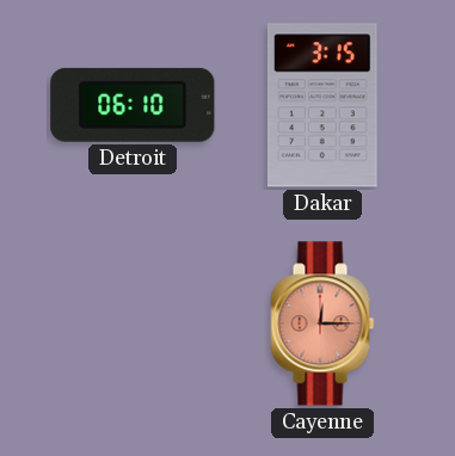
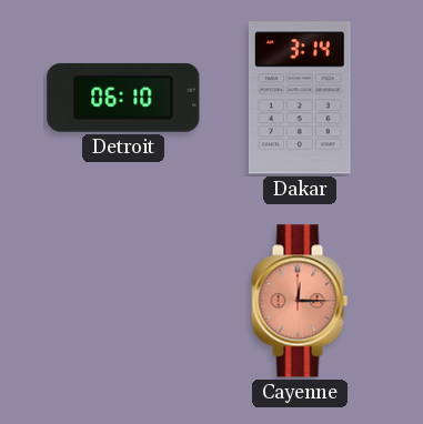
Dakar: 3:15 -> 3:14 (300, 98)
